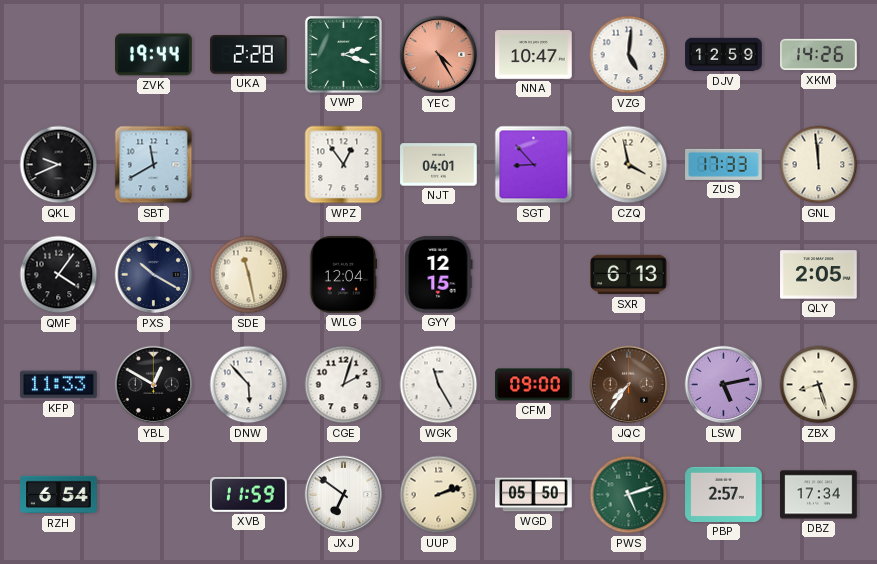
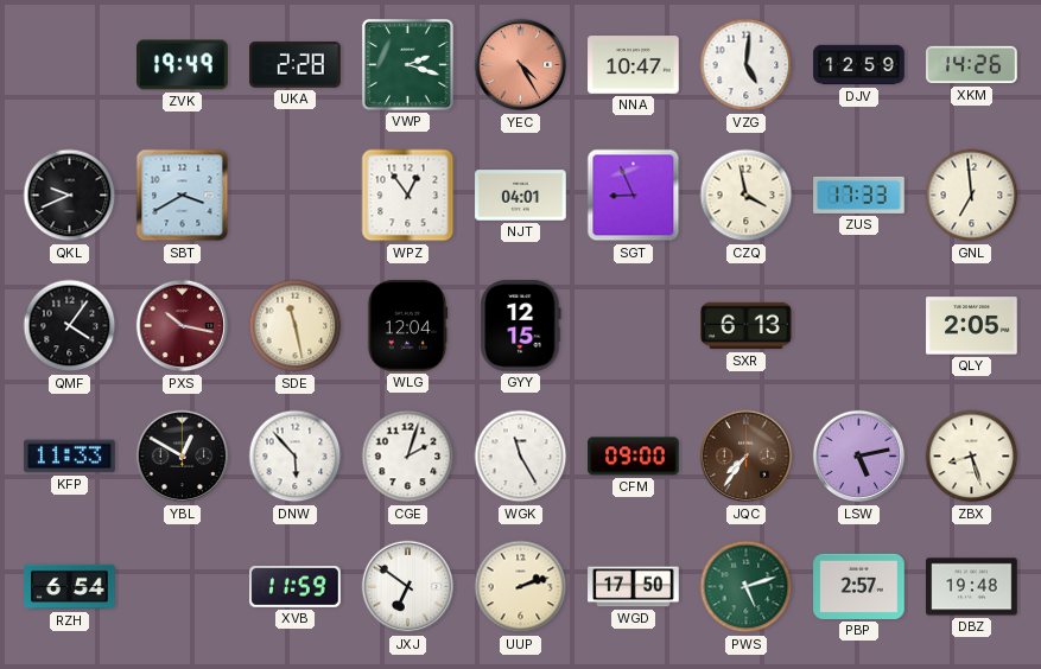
ZVK: 19:44 -> 19:49 (183, 65)
SBT: 11:40 -> 3:40 (183, 196)
SGT: 8:53 -> 8:56 (634, 196)
GNL: 11:59 -> 6:59 (972, 196)
PXS: 10:20 -> 10:17 (183, 326)
PXS dial: navy -> burgundy (183, 326)
WGD: 05:50 -> 17:50 (634, 587)
DBZ: 17:34 -> 19:48 (972, 587)
